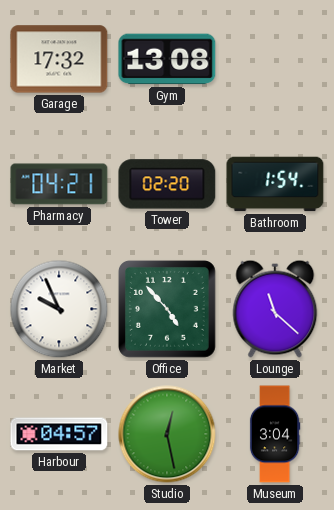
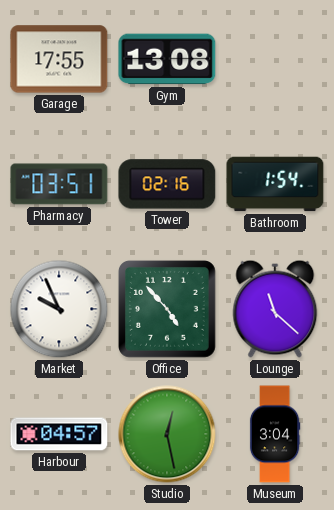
Garage: 17:32 -> 17:55 (59, 59)
Pharmacy: 04:21 -> 03:51 (59, 184)
Tower: 02:20 -> 02:16 (167, 184)
